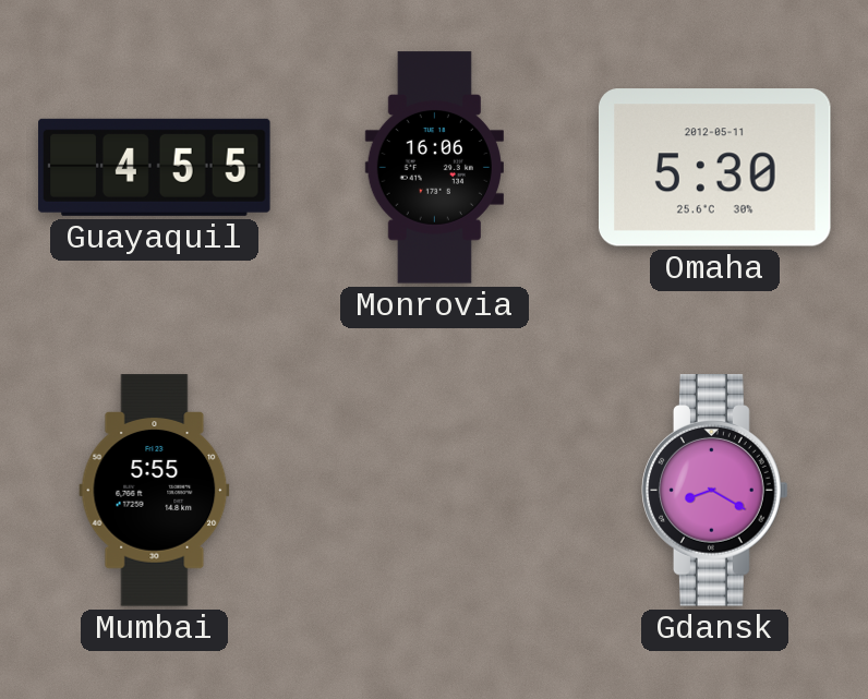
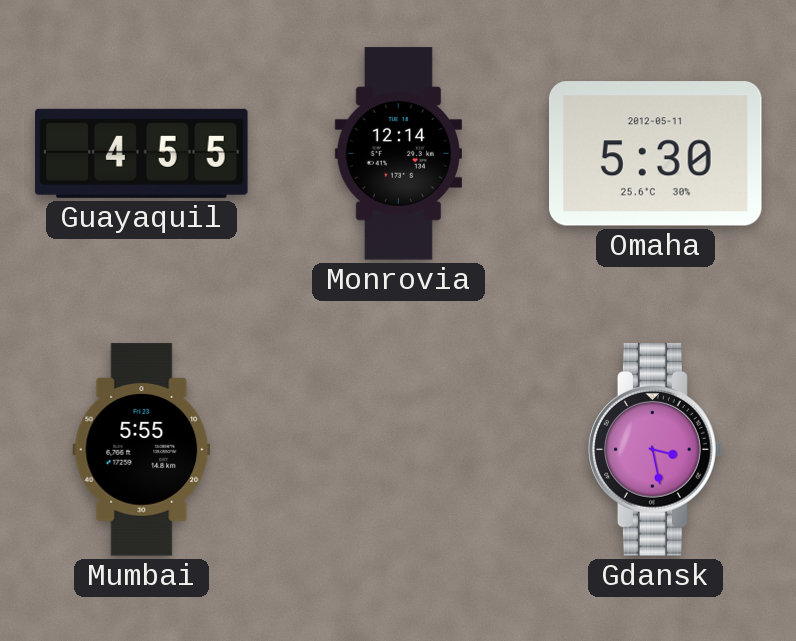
Monrovia: 16:06 -> 12:14 (398, 154)
Gdansk: 8:20 -> 3:28 (656, 450)
